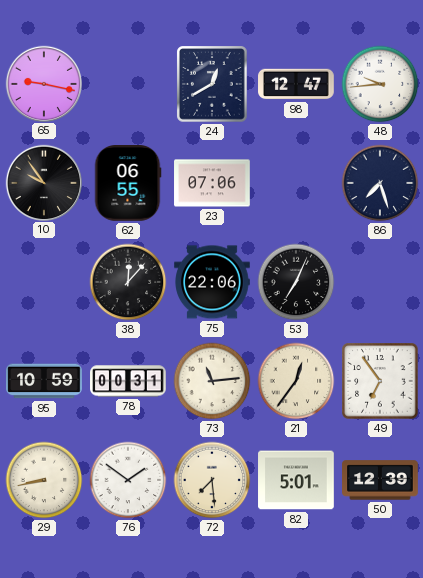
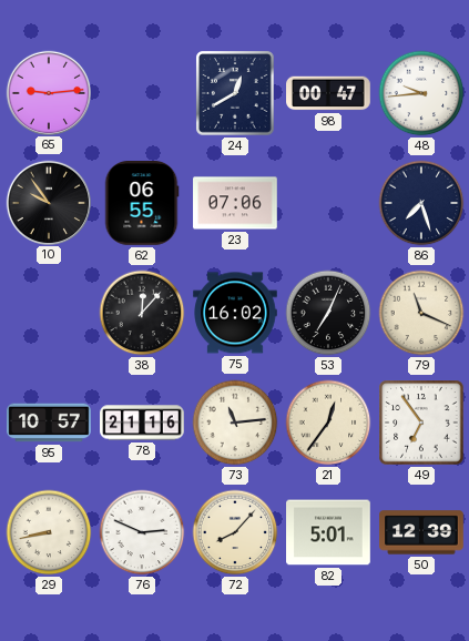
65: 9:17 -> 9:14 (48, 92)
98: 12:47 -> 00:47 (328, 93)
75: 22:06 -> 16:02 (235, 313)
79: none -> 11:19 (421, 313)
95: 10:59 -> 10:57 (49, 423)
78: 00:31 -> 21:16 (142, 423)
76: 1:51 -> 2:49 (142, 532)
72: 7:29 -> 8:07 (235, 532)
